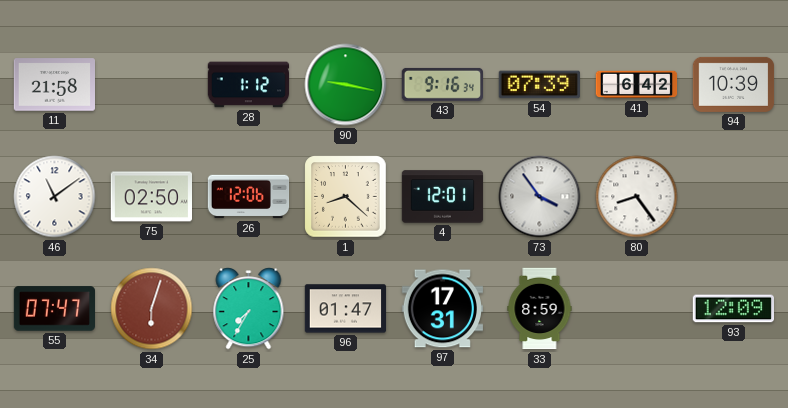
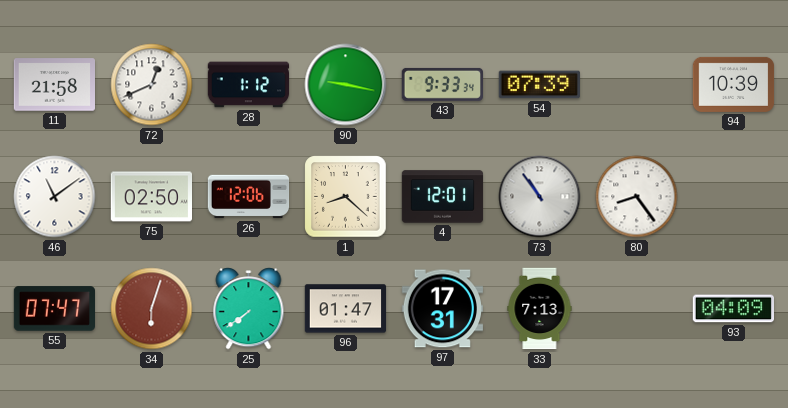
72: none -> 12:41 (152, 85)
43: 9:16 -> 9:33 (442, 84)
41: 6:42 -> none (637, 85)
73: 3:54 -> 10:54 (540, 197)
25: 7:35 -> 7:39 (249, 309)
33: 8:59 -> 7:13 (540, 309)
93: 12:09 -> 04:09 (733, 309)
